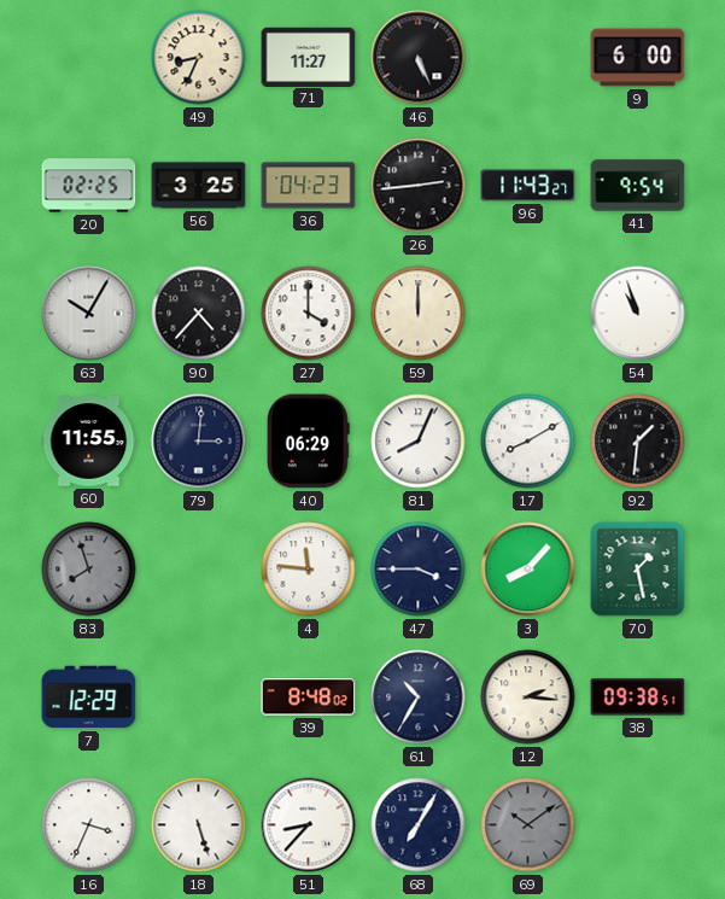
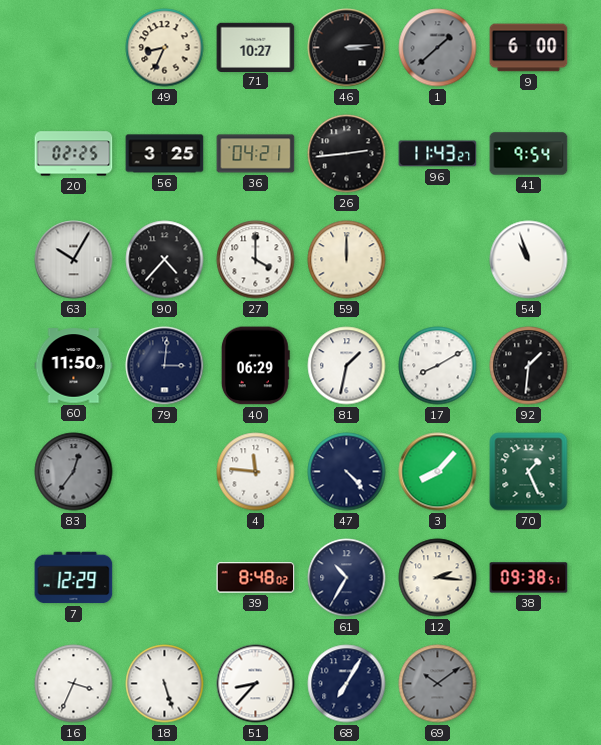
71: 11:27 -> 10:27 (256, 47)
46: 5:26 -> 3:14 (347, 48)
1: none -> 1:38 (438, 48)
36: 04:23 -> 04:21 (256, 154)
60: 11:55 -> 11:50 (74, 366)
81: 8:04 -> 1:32 (347, 366)
83: 7:57 -> 12:36 (74, 472)
47: 3:45 -> 4:23 (347, 472)
70: 1:28 -> 1:26 (529, 472)
